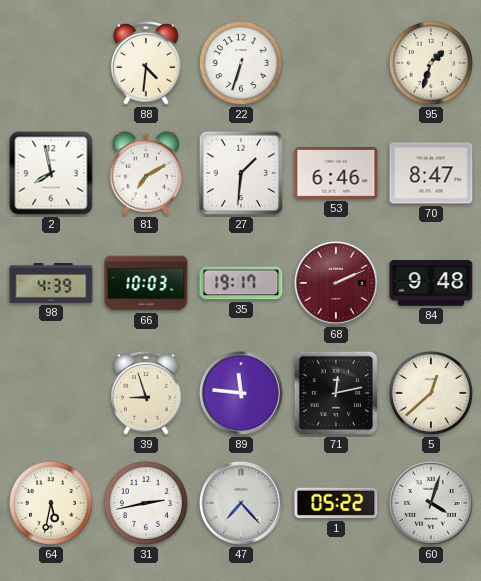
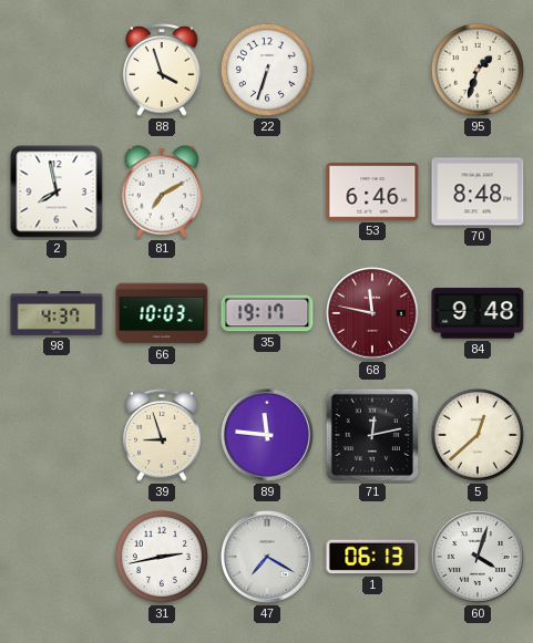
88: 4:31 -> 3:57 (162, 70)
27: 1:31 -> none (241, 173)
70: 8:47 -> 8:48 (478, 191)
98: 4:39 -> 4:37 (57, 313)
68: 2:11 -> 11:47 (372, 313)
64: 5:32 -> none (51, 503)
47: 7:23 -> 7:20 (267, 557)
1: 05:22 -> 06:13 (372, 557)
